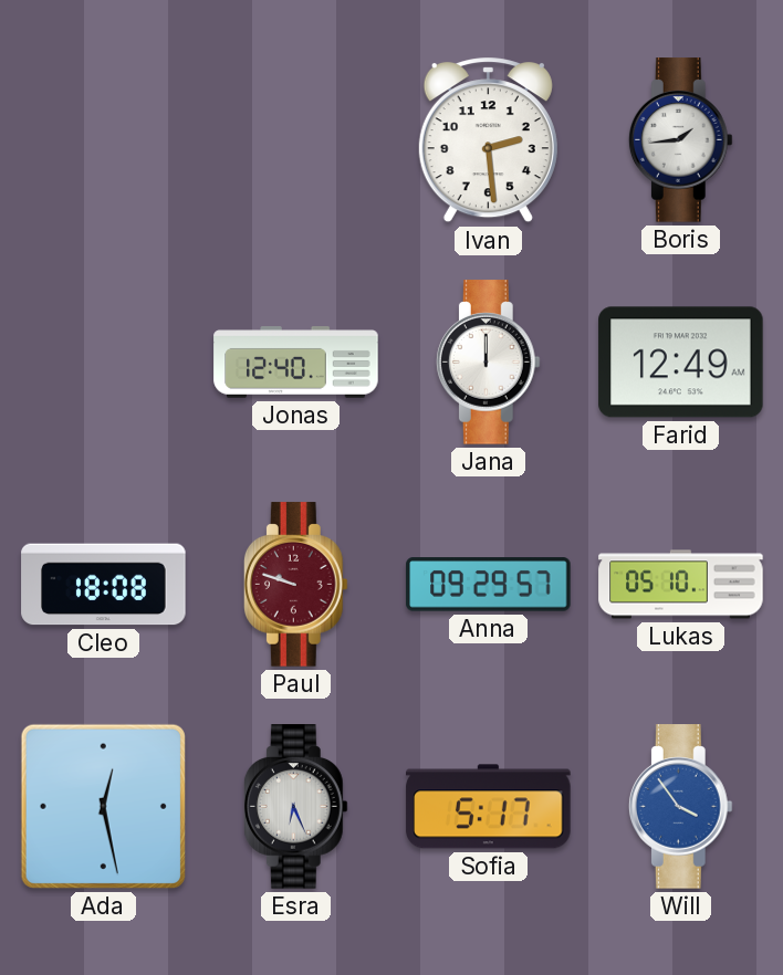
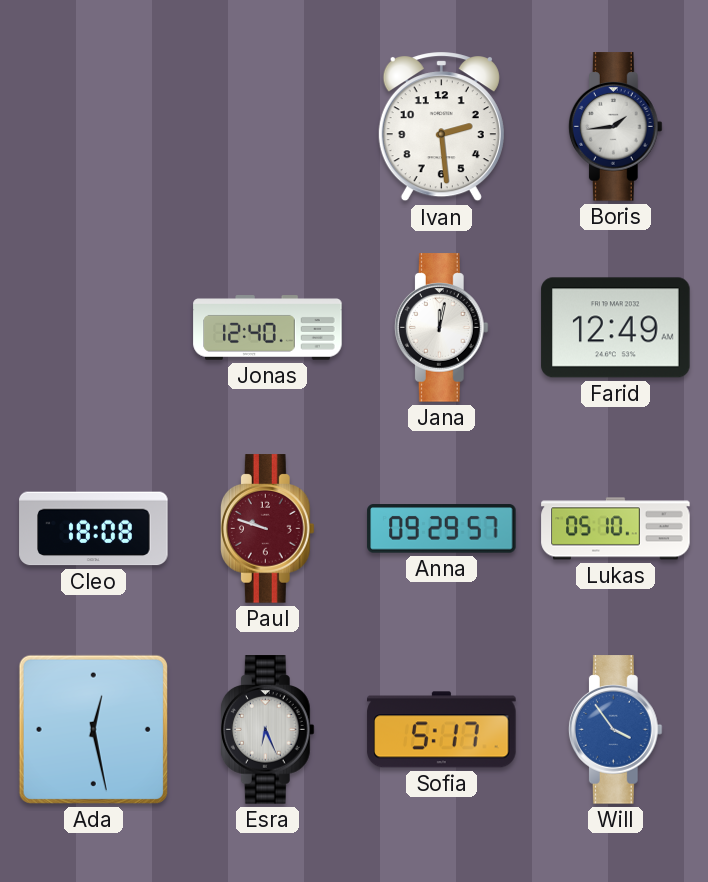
Jana: 12:00 -> 12:02 (441, 328)
